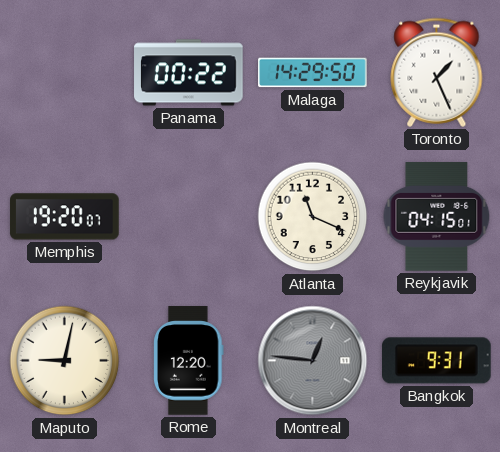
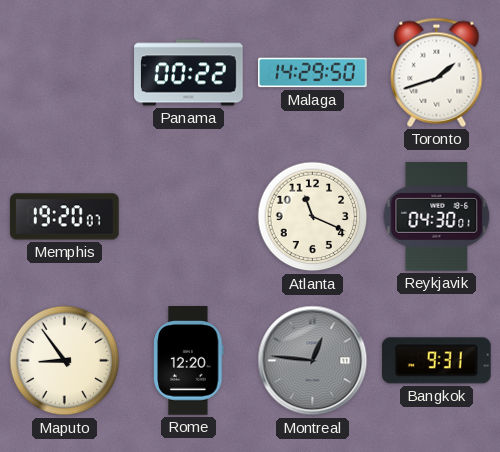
Toronto: 1:26 -> 1:42 (437, 72)
Reykjavik: 04:15 -> 04:30 (437, 217)
Maputo: 9:02 -> 8:54 (65, 361)
